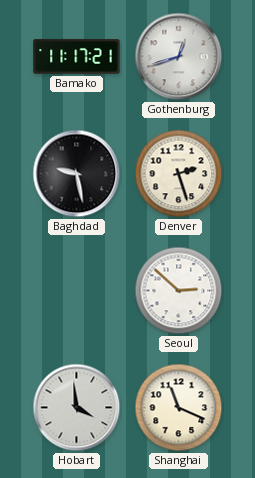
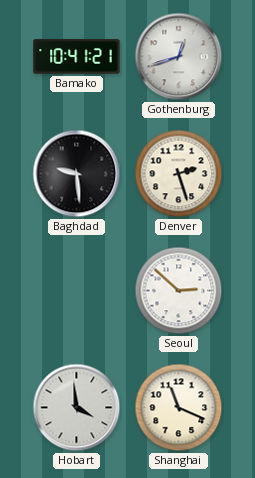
Bamako: 11:17 -> 10:41 (77, 57)
Baghdad: 9:28 -> 9:29 (77, 174)
